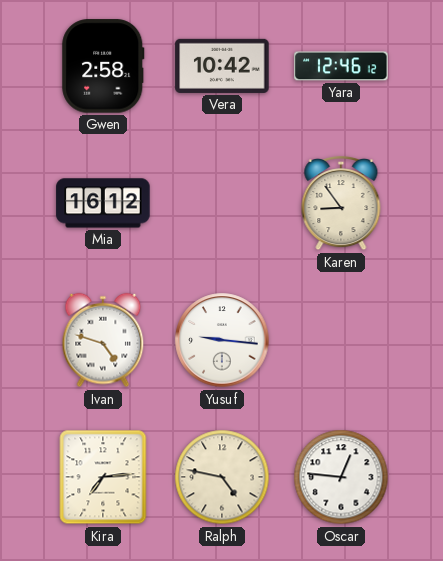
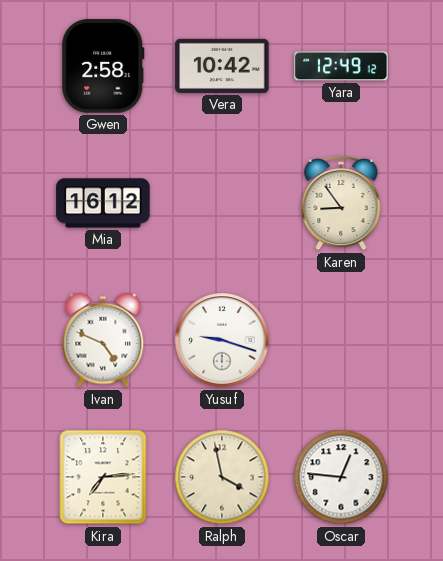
Yara: 12:46 -> 12:49 (341, 66)
Ivan: 4:48 -> 4:49 (103, 340)
Yusuf: 9:16 -> 9:18 (222, 340)
Ralph: 4:47 -> 3:58 (222, 477)
